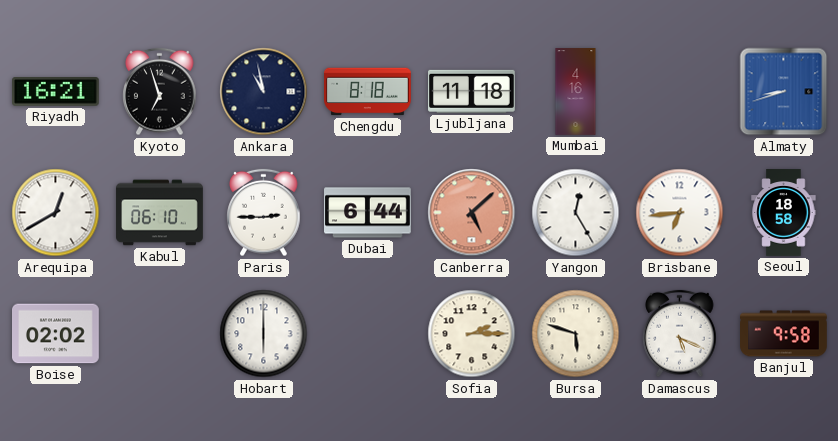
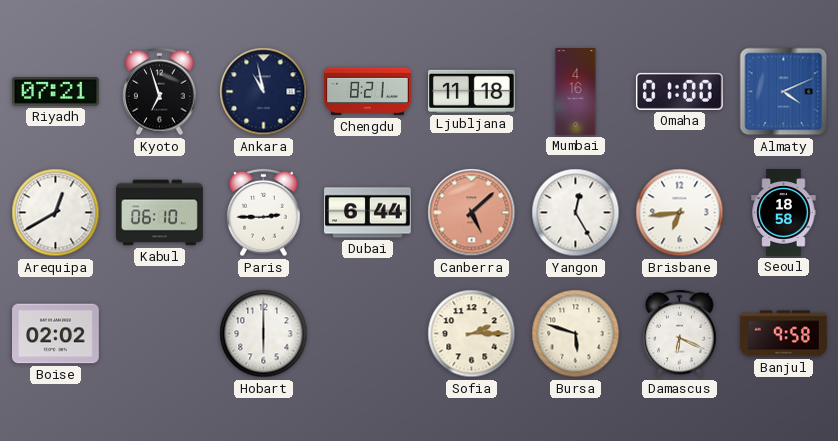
Riyadh: 16:21 -> 07:21 (56, 92)
Chengdu: 8:18 -> 8:21 (368, 92)
Omaha: none -> 01:00 (679, 91)
Almaty: 8:42 -> 4:11 (784, 92)
Damascus: 5:19 -> 6:19 (680, 334)
